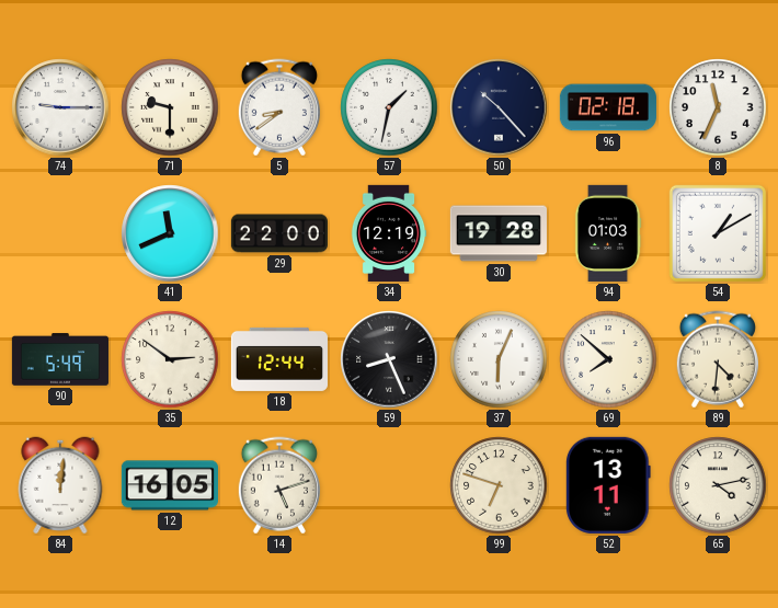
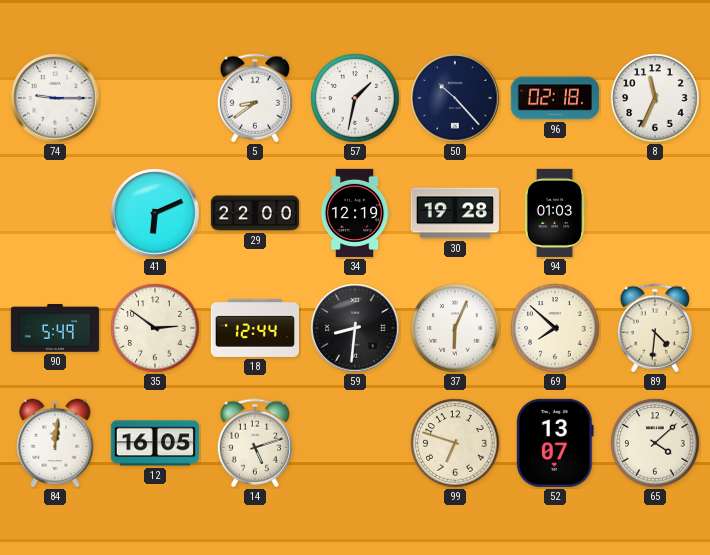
71: 9:30 -> none (170, 107)
41: 11:41 -> 6:11 (155, 213)
54: 1:10 -> none (718, 233)
59: 8:26 -> 8:31 (355, 328)
52: 13:11 -> 13:07 (556, 443)
65: 4:13 -> 4:08 (655, 443)
